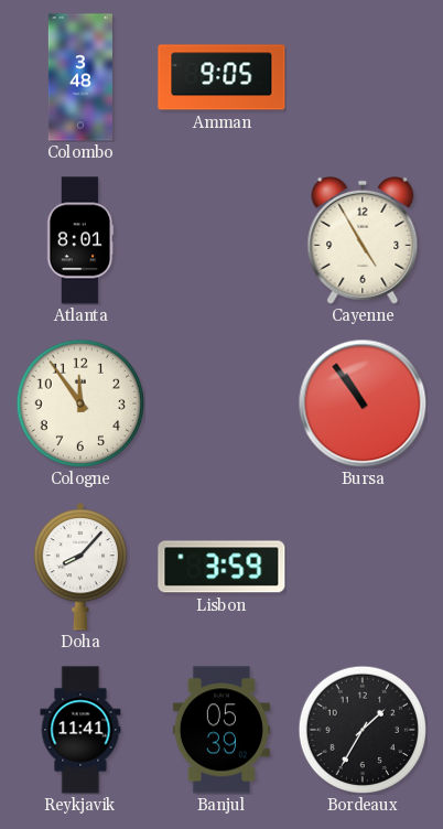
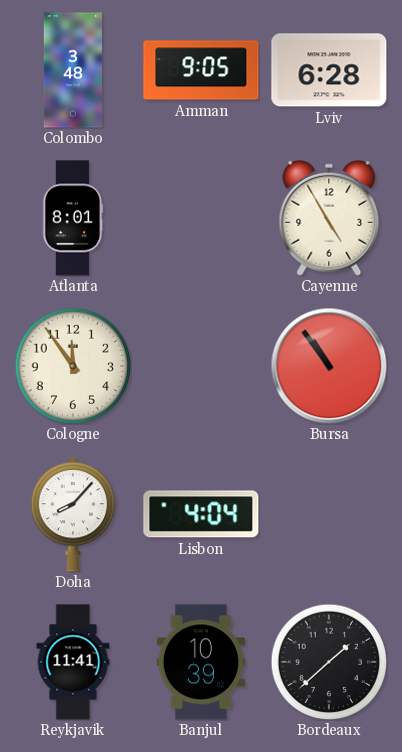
Lviv: none -> 6:28 (329, 70)
Lisbon: 3:59 -> 4:04 (201, 514)
Banjul: 05:39 -> 10:39 (201, 662)
Bordeaux: 1:35 -> 1:38 (328, 661)
